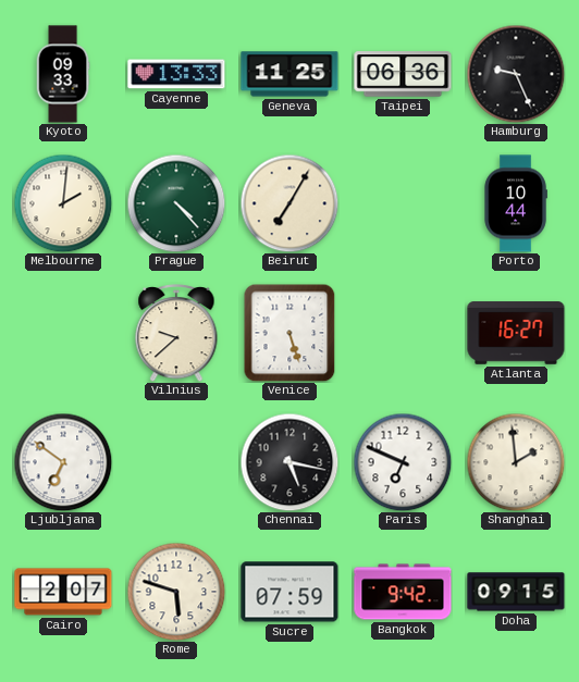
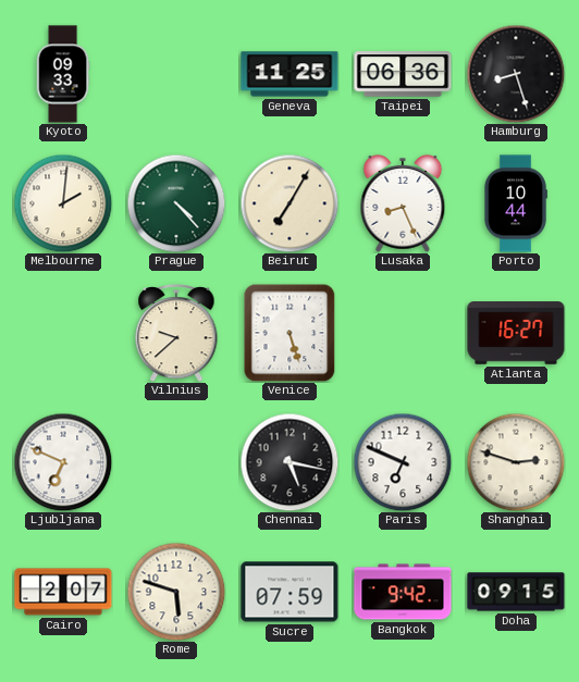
Cayenne: 13:33 -> none (176, 74)
Hamburg: 9:26 -> 8:27 (516, 74)
Lusaka: none -> 8:26 (403, 203)
Ljubljana: 6:51 -> 6:49 (63, 462)
Shanghai: 1:59 -> 2:48 (516, 462)
